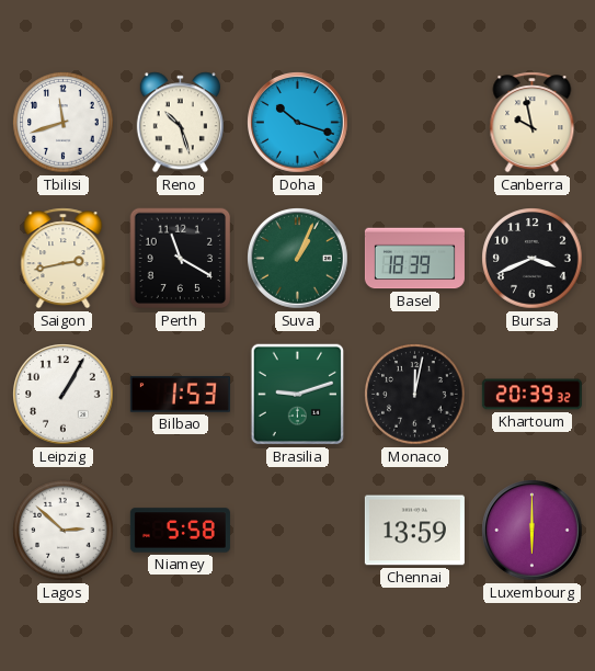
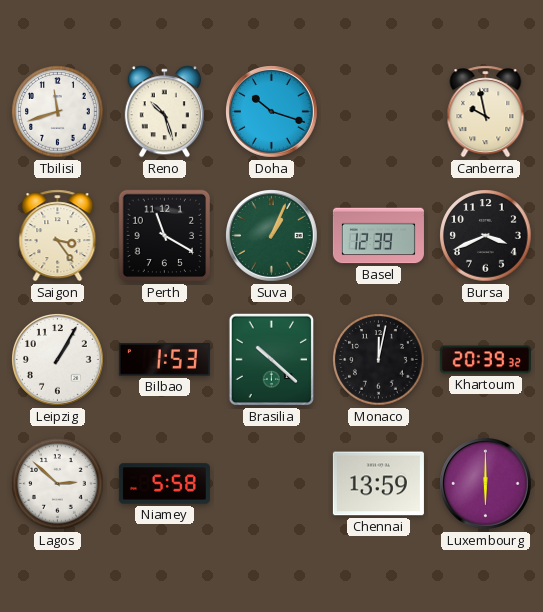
Saigon: 2:43 -> 3:24 (58, 236)
Basel: 18:39 -> 12:39 (378, 236)
Brasilia: 9:12 -> 10:22 (272, 360)
